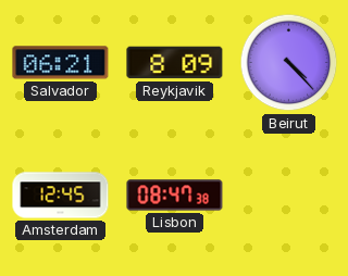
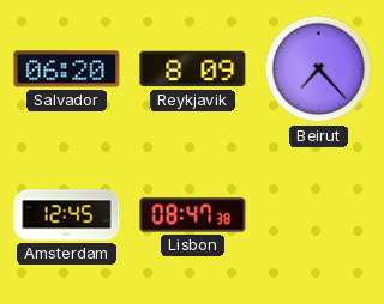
Salvador: 06:21 -> 06:20 (67, 69)
Beirut: 4:23 -> 7:23 (319, 69)
